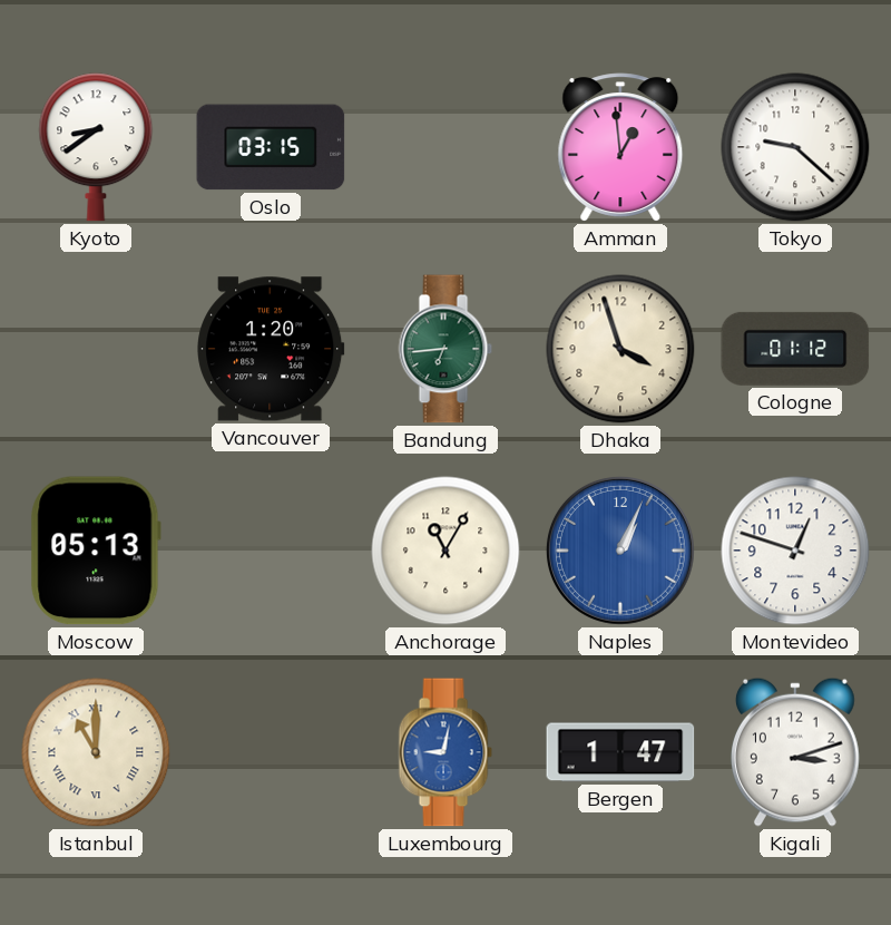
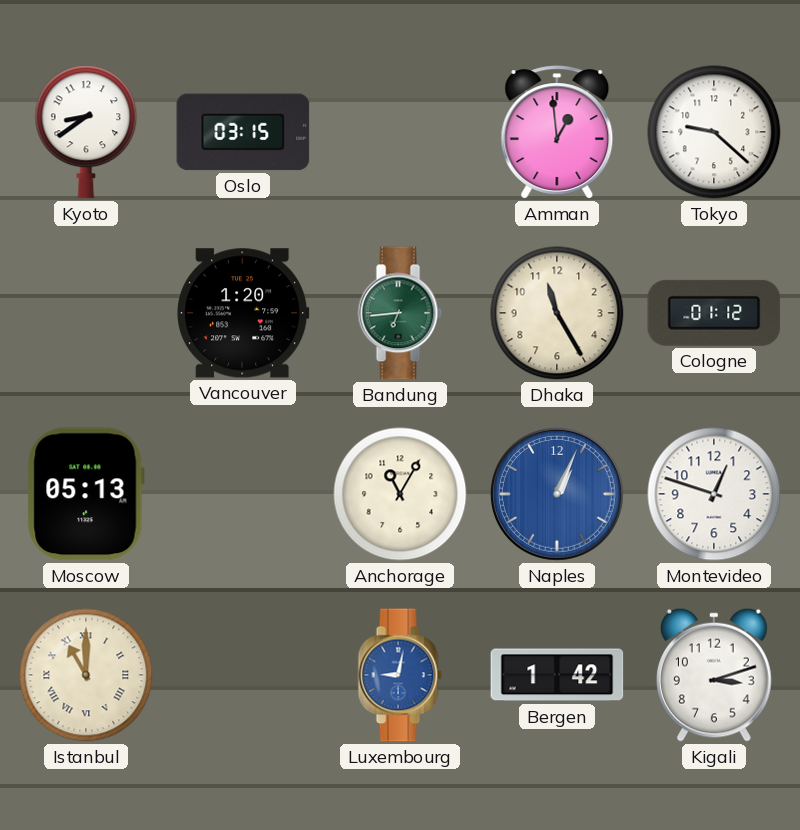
Dhaka: 3:57 -> 11:25 (557, 313)
Bergen: 1:47 -> 1:42 (557, 675)
